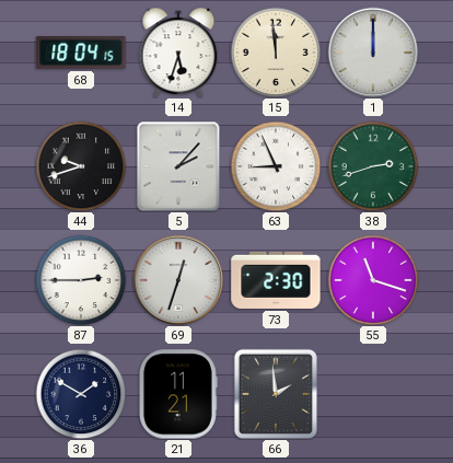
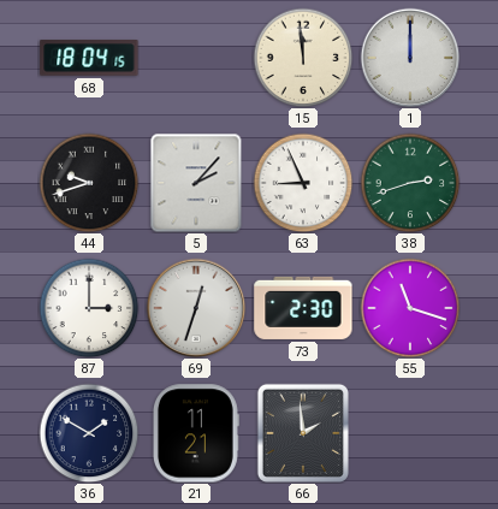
14: 5:33 -> none (178, 51)
87: 2:45 -> 3:00 (89, 308)
